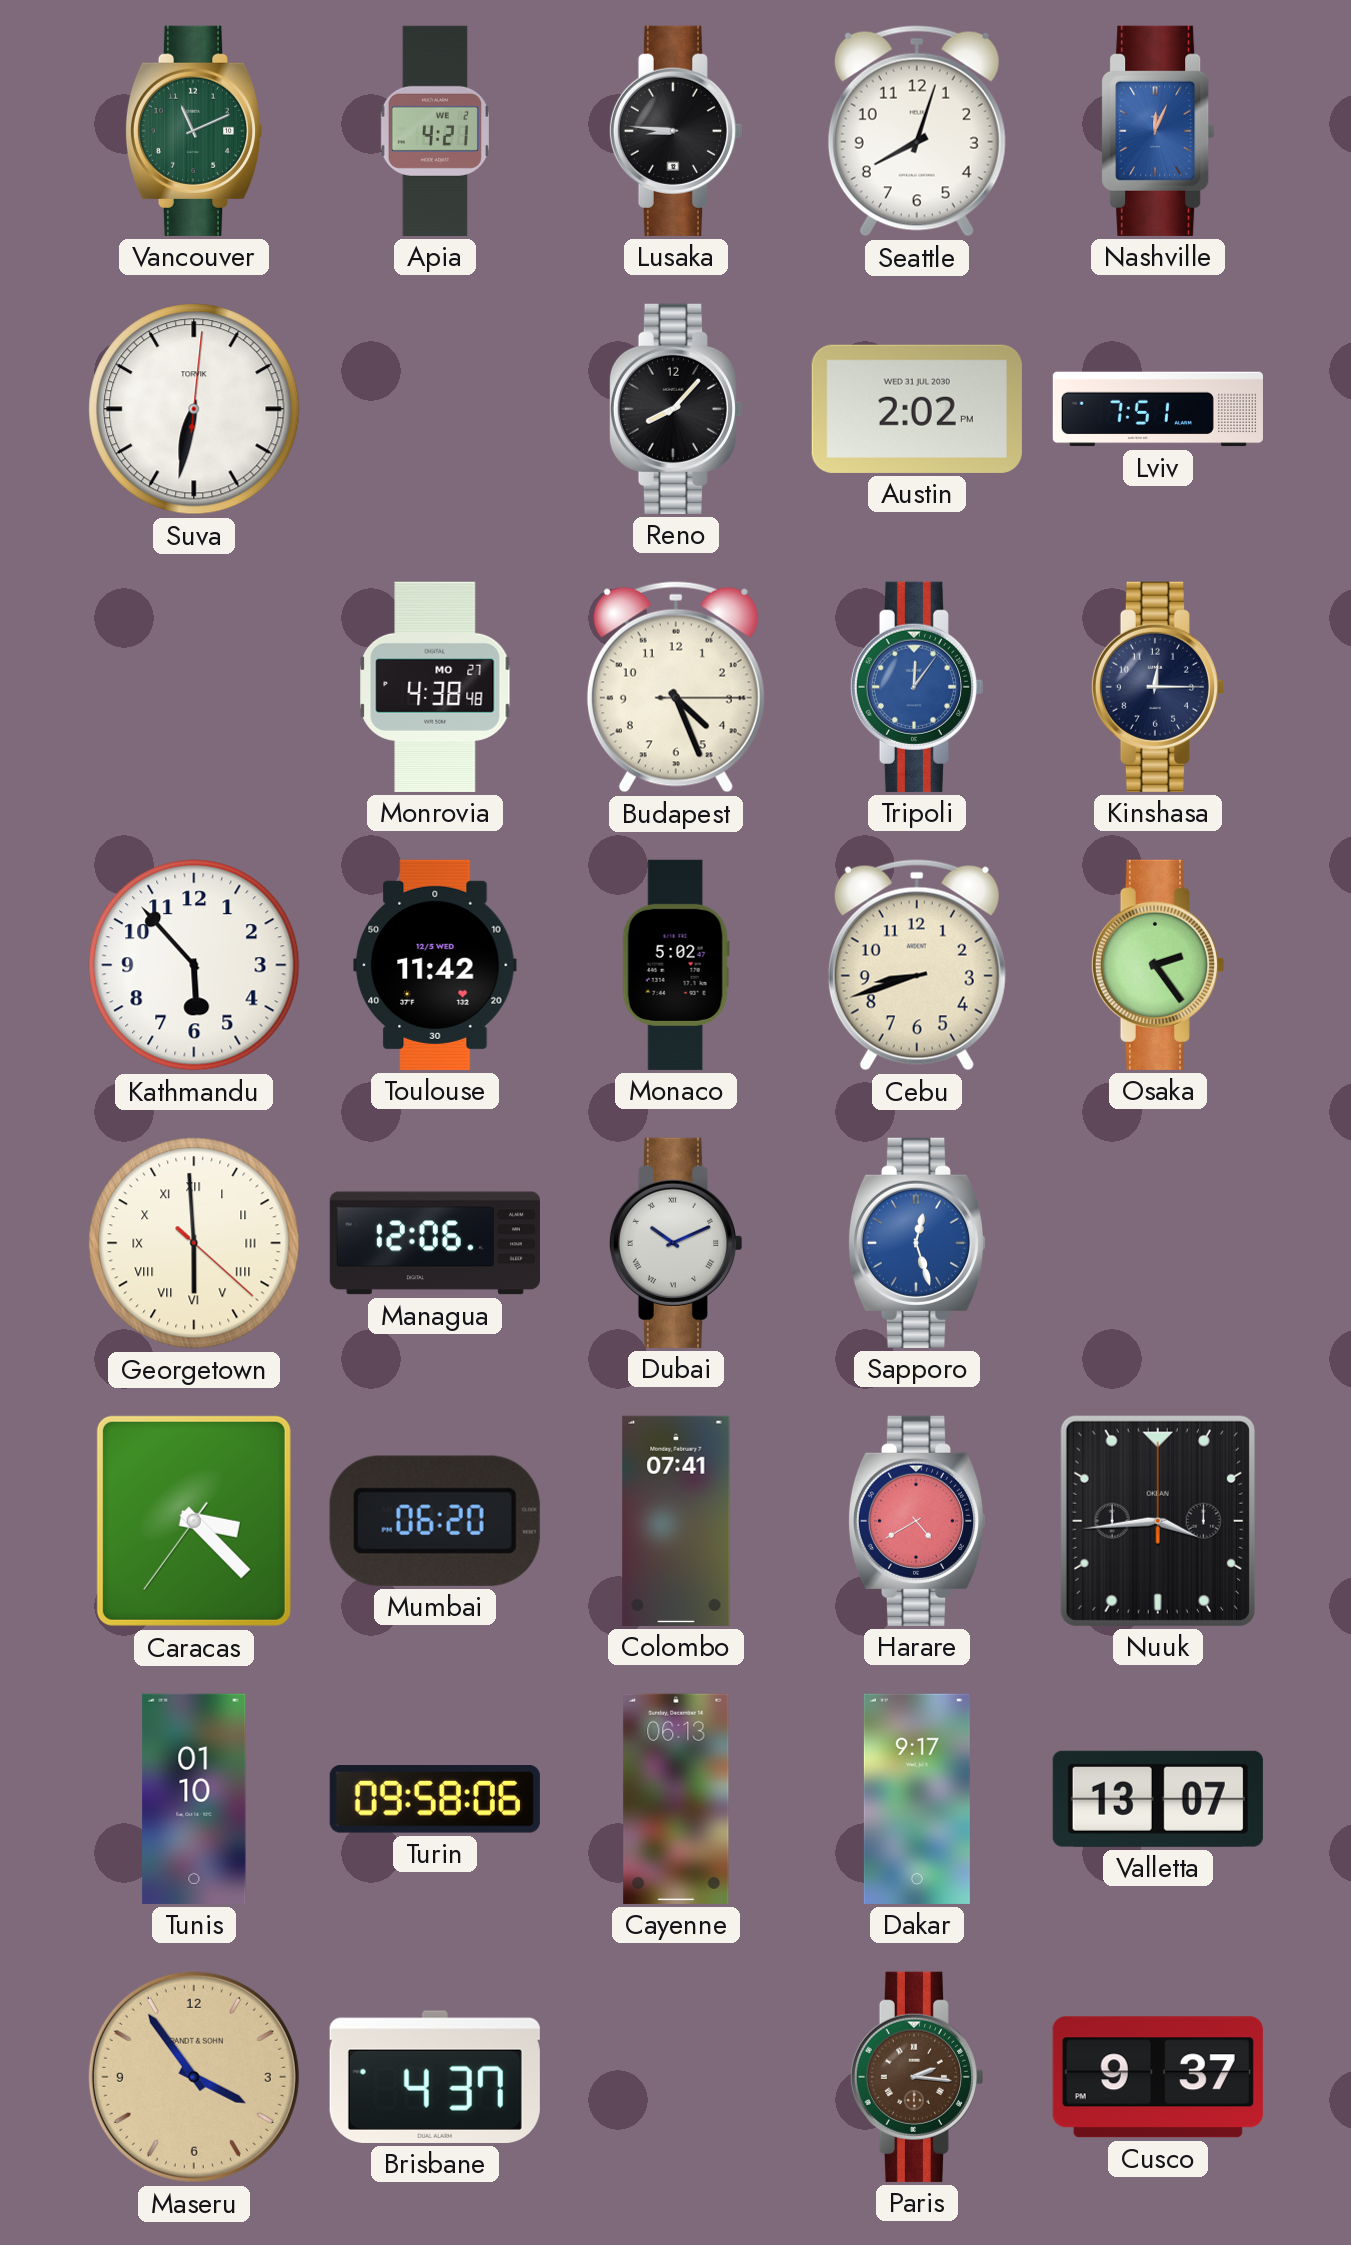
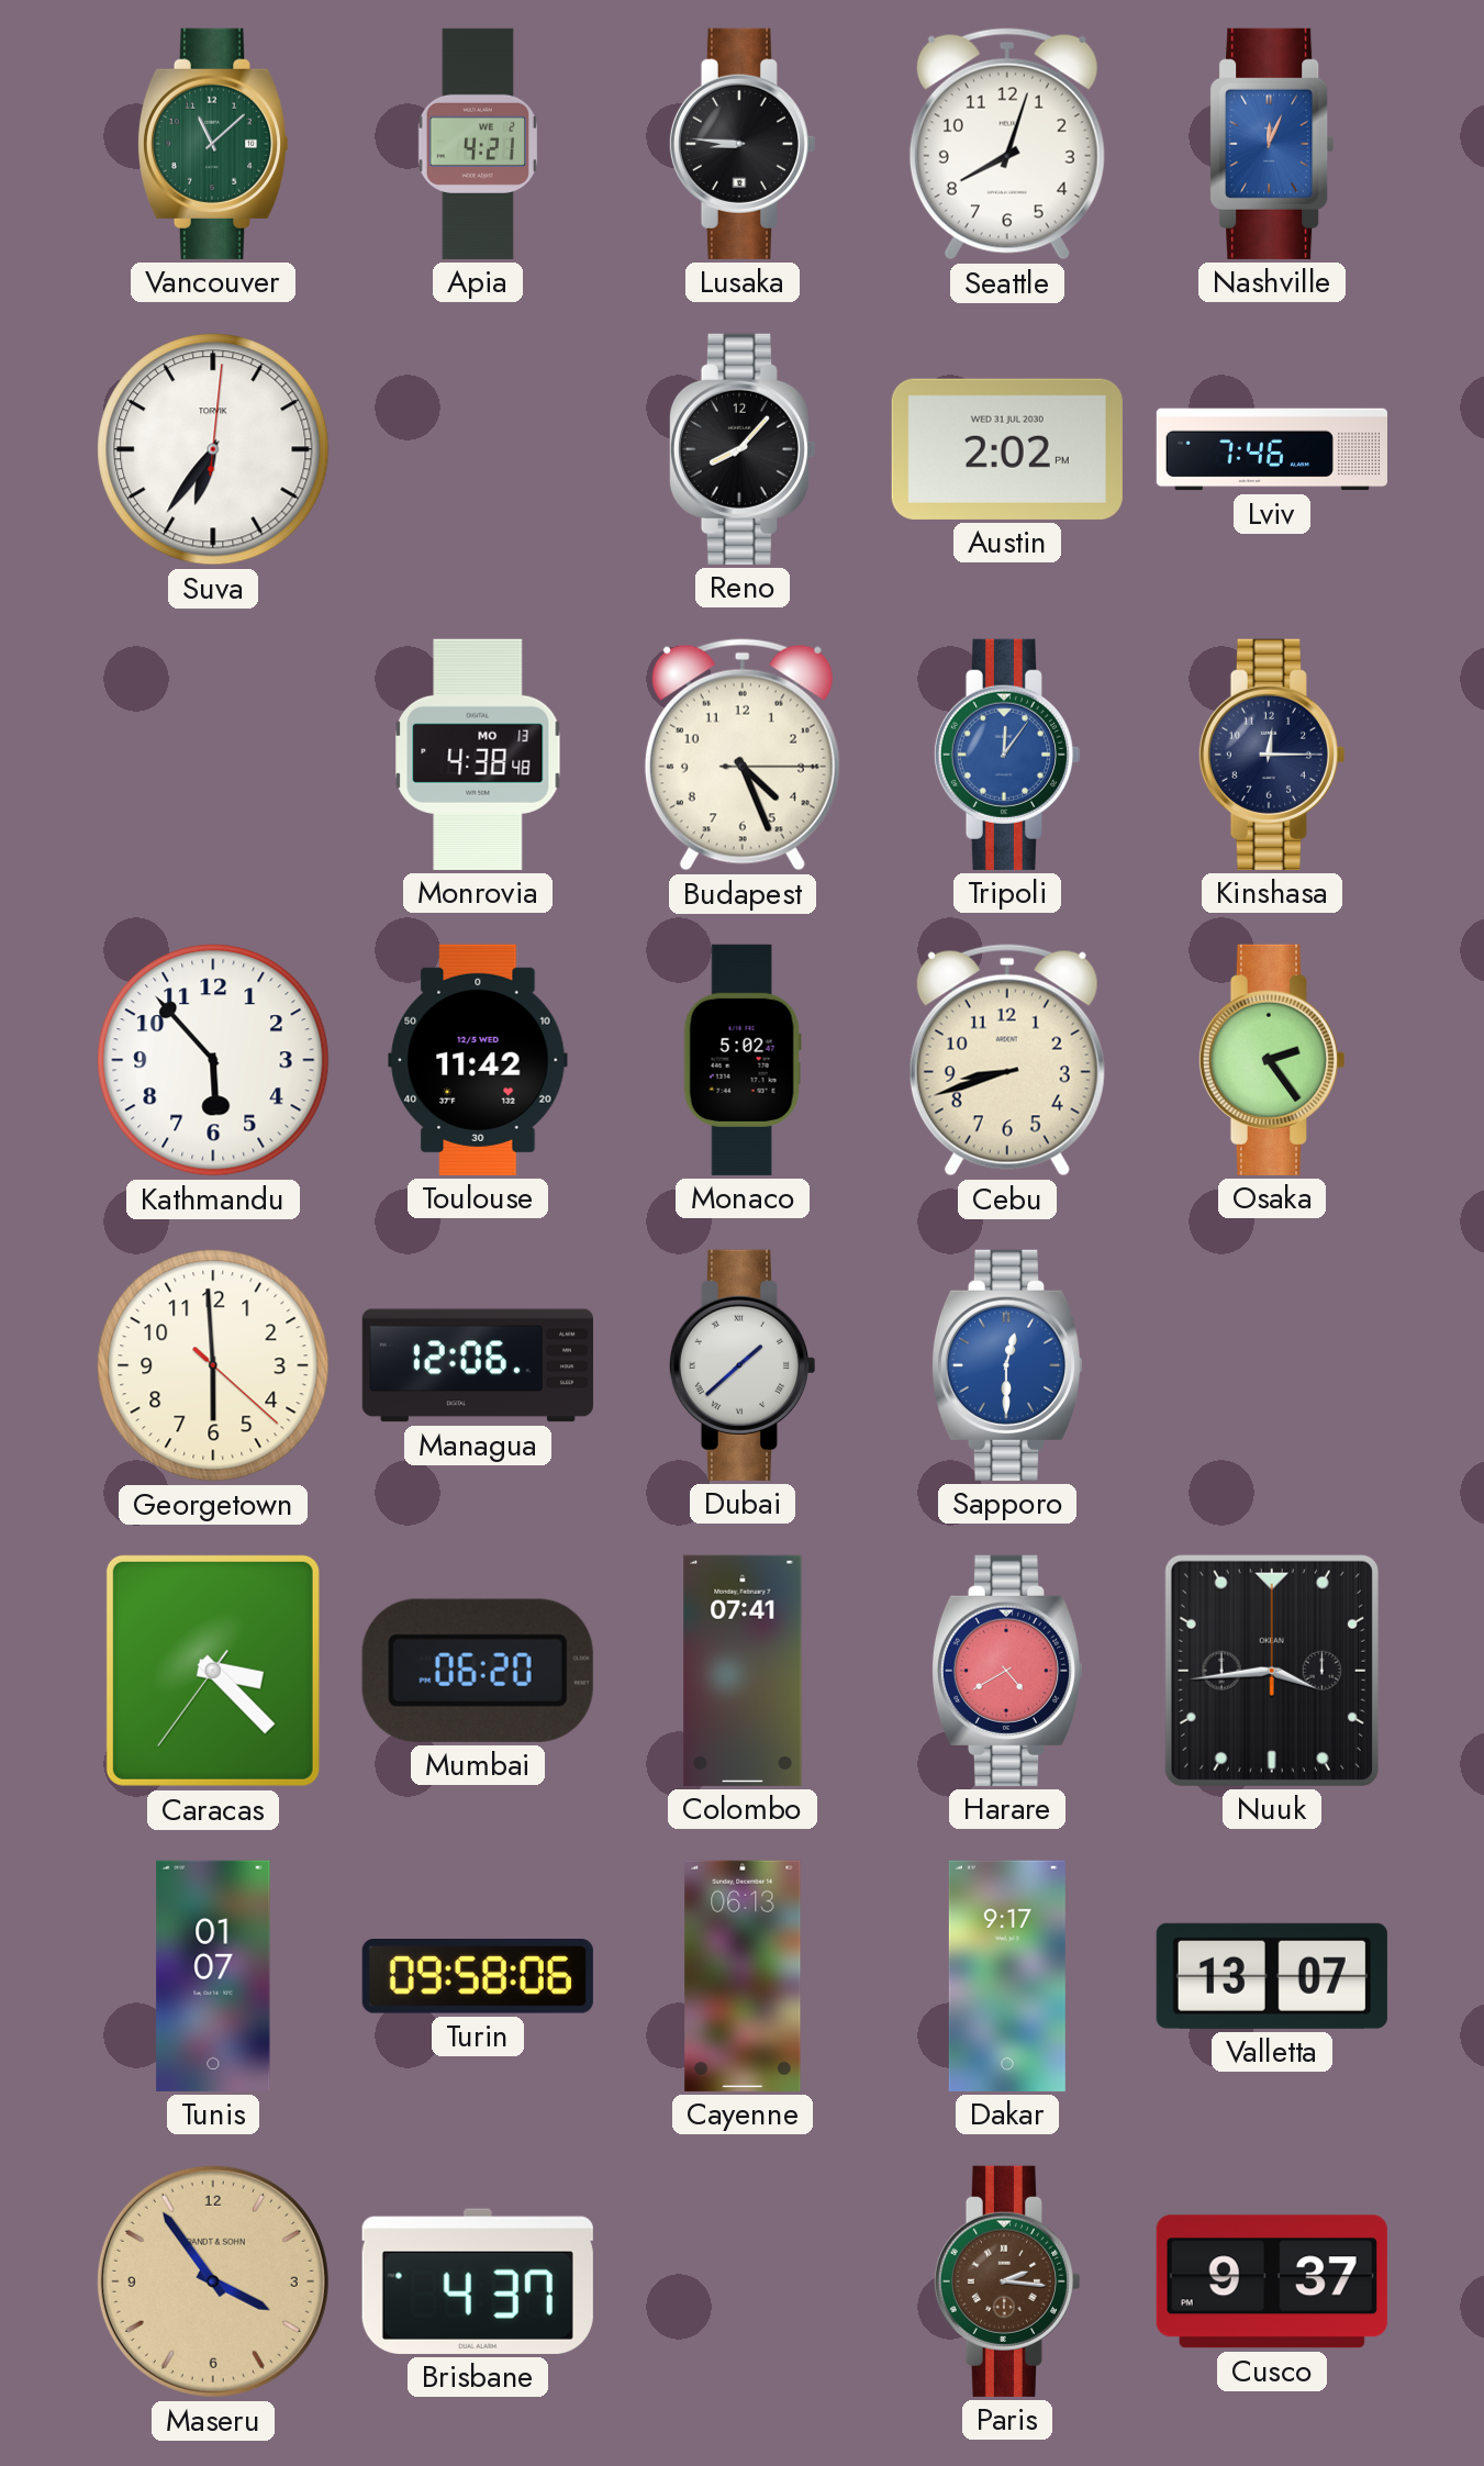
Vancouver: 11:11 -> 11:08 (213, 144)
Suva: 6:32 -> 6:36 (213, 449)
Lviv: 7:51 -> 7:46 (1272, 449)
Monrovia date: MO 27 -> MO 13 (478, 755)
Georgetown numerals: Roman -> Arabic (213, 1365)
Dubai: 10:11 -> 1:38 (741, 1365)
Sapporo: 12:27 -> 12:30 (1007, 1365)
Tunis: 01:10 -> 01:07 (213, 1976)
